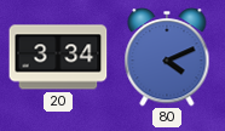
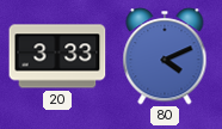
20: 3:34 -> 3:33 (57, 56)
